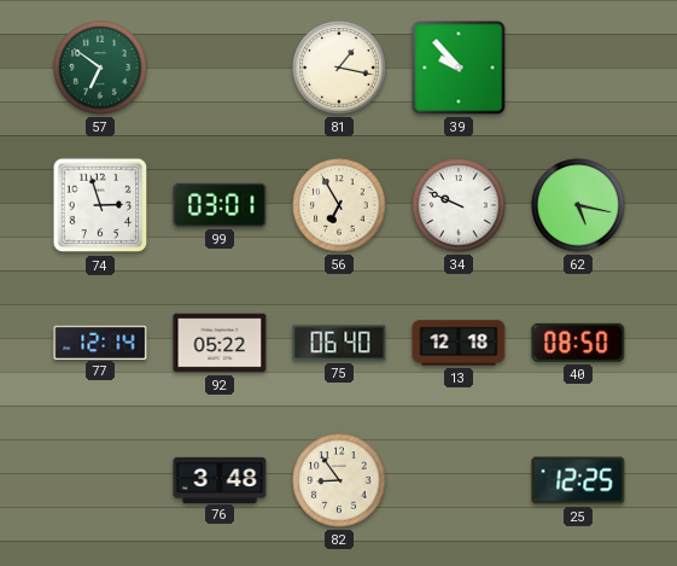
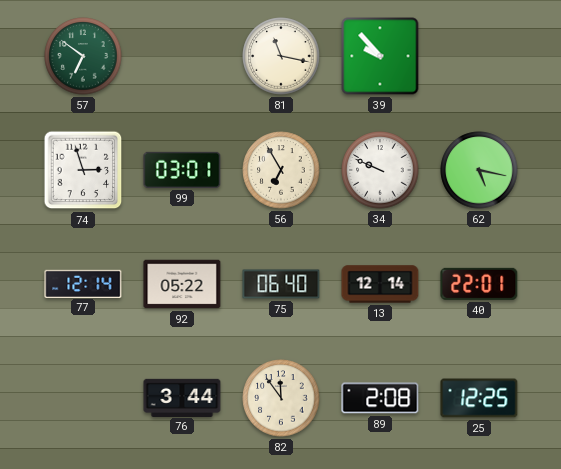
81: 1:17 -> 11:17 (281, 56)
13: 12:18 -> 12:14 (380, 284)
40: 08:50 -> 22:01 (479, 284)
76: 3:48 -> 3:44 (182, 397)
82: 8:54 -> 11:54 (281, 398)
89: none -> 2:08 (380, 398)
